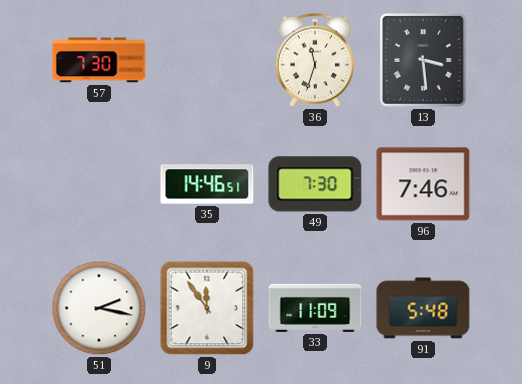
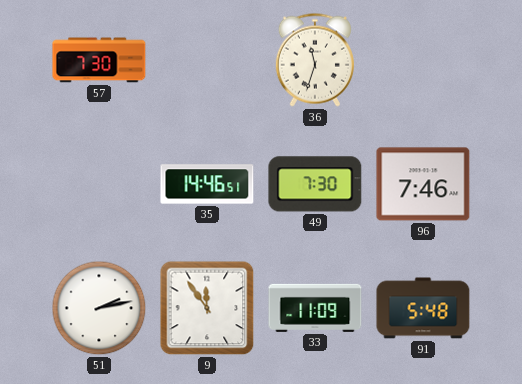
13: 3:29 -> none (424, 60)
51: 2:17 -> 2:13 (99, 308)
